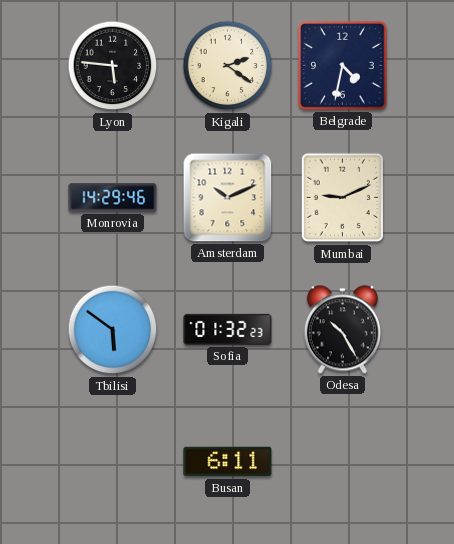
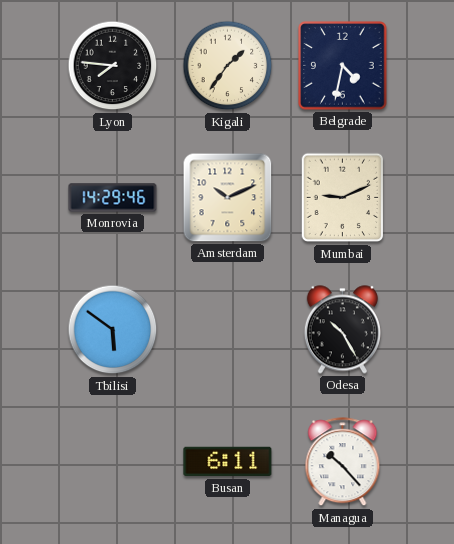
Lyon: 5:46 -> 7:46 (113, 66)
Kigali: 2:21 -> 1:36 (228, 66)
Sofia: 01:32 -> none (228, 329)
Managua: none -> 10:23 (343, 462)
